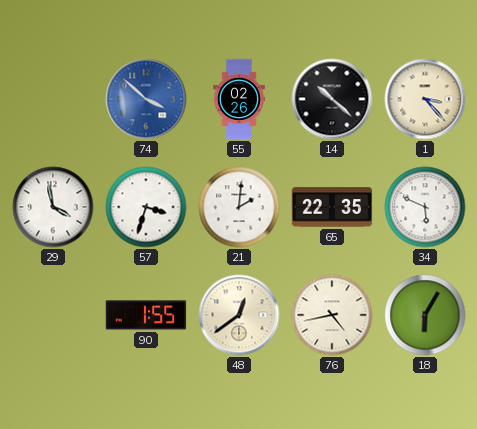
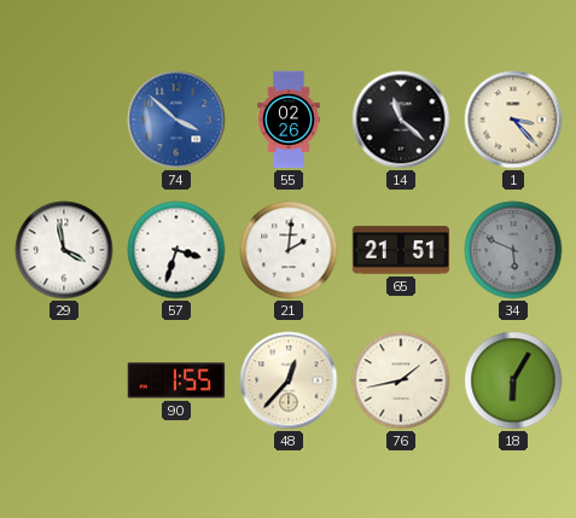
14: 10:22 -> 11:22 (401, 120)
65: 22:35 -> 21:51 (401, 250)
34 dial: white -> grey (513, 250)
48: 12:39 -> 12:37 (289, 380)
76: 4:43 -> 1:43 (401, 380)
